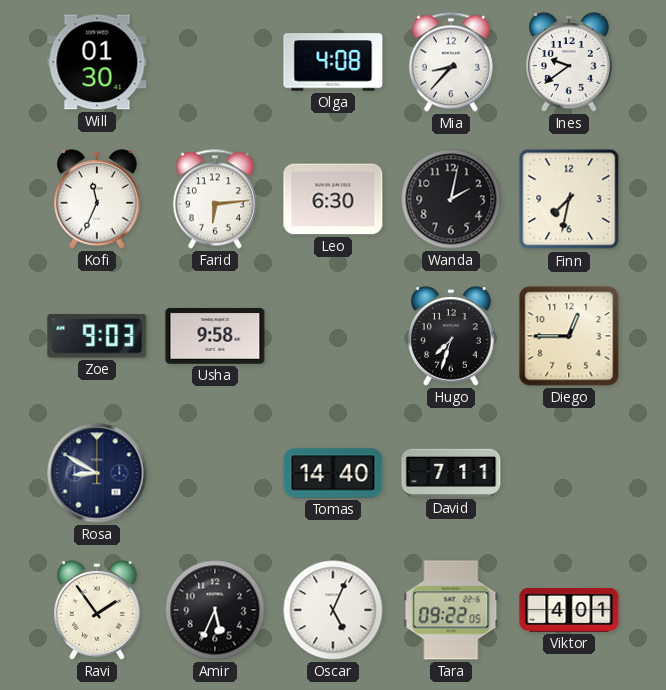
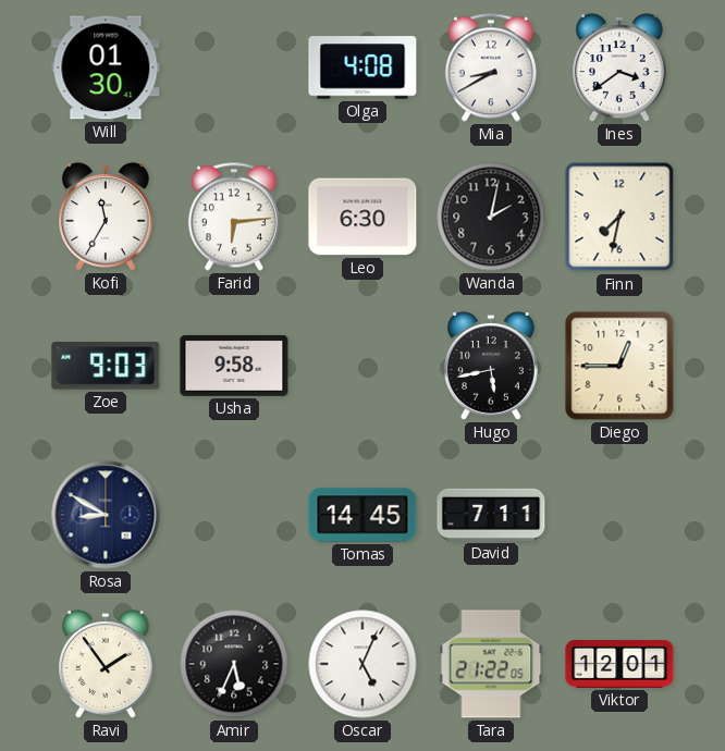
Mia: 8:37 -> 8:40 (491, 67)
Ines: 9:39 -> 3:39 (620, 67)
Kofi: 11:34 -> 11:35 (107, 217)
Hugo: 7:33 -> 5:43 (492, 366)
Tomas: 14:40 -> 14:45 (362, 515)
Tara: 09:22 -> 21:22 (491, 664)
Viktor: 4:01 -> 12:01 (619, 664)
